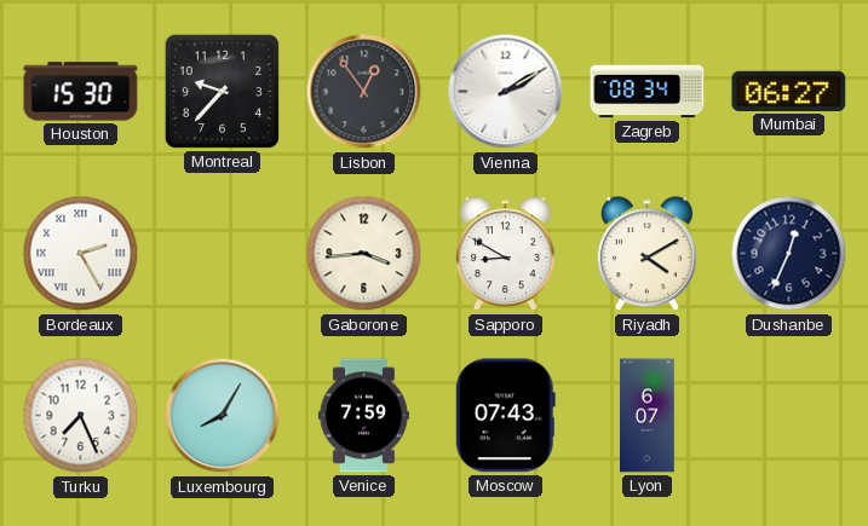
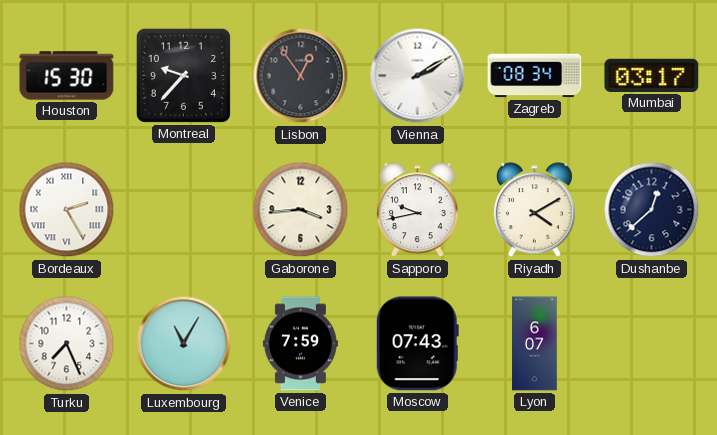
Mumbai: 06:27 -> 03:17 (652, 75)
Sapporo: 8:50 -> 9:43 (417, 210)
Dushanbe: 12:34 -> 12:38 (652, 210)
Luxembourg: 8:05 -> 11:05 (184, 344)
